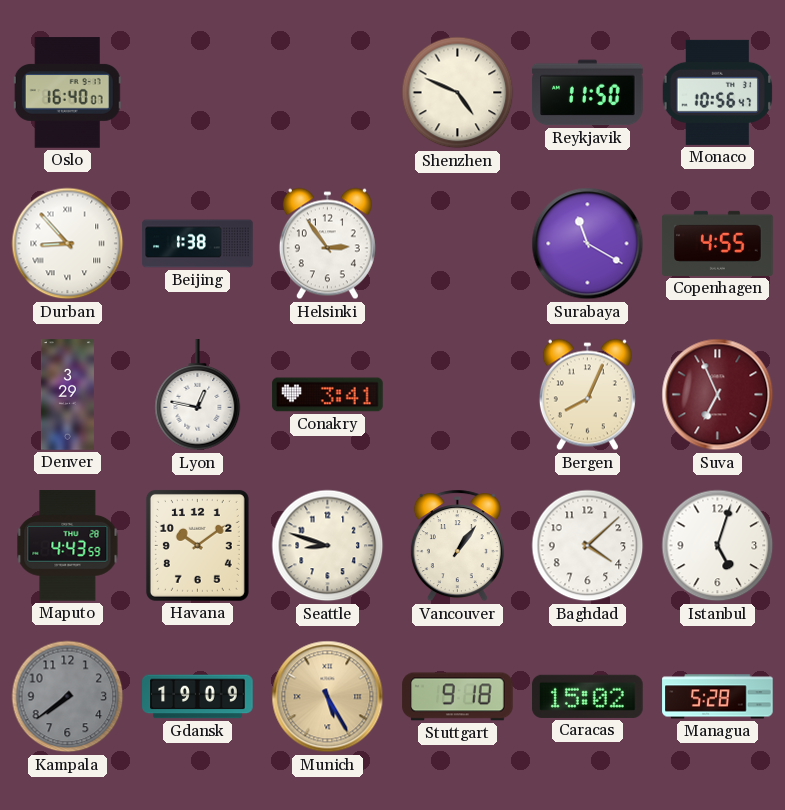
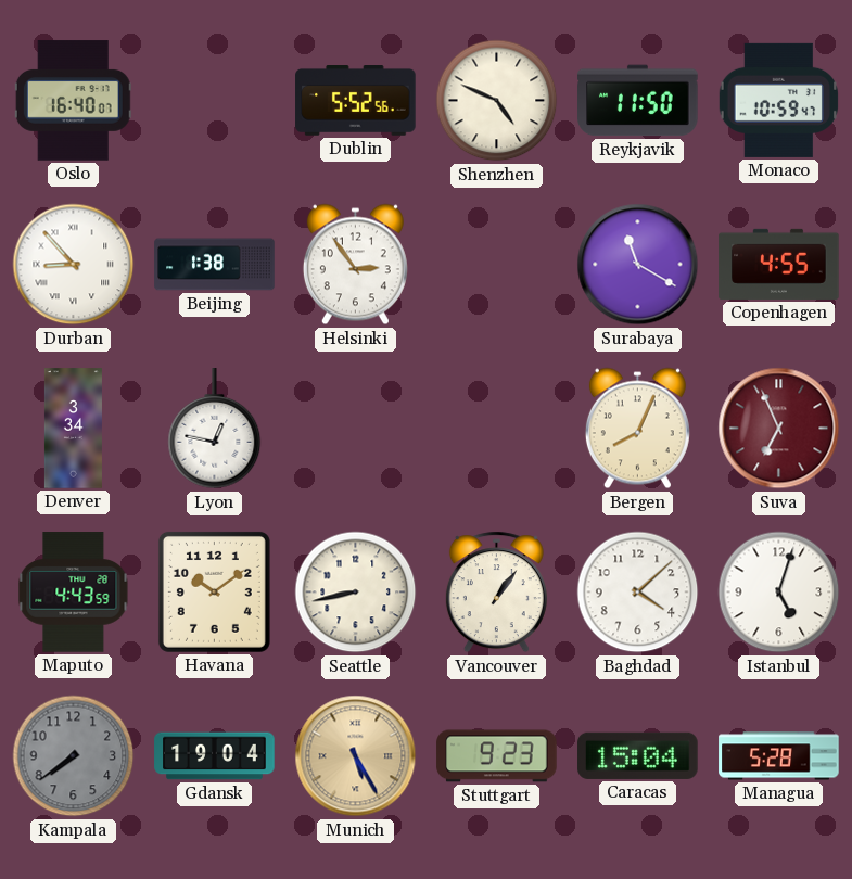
Dublin: none -> 5:52 (356, 101)
Monaco: 10:56 -> 10:59 (779, 100)
Denver: 3:29 -> 3:34 (73, 429)
Conakry: 3:41 -> none (328, 395)
Seattle: 8:48 -> 8:43 (356, 593)
Gdansk: 19:09 -> 19:04 (215, 756)
Stuttgart: 9:18 -> 9:23 (497, 756)
Caracas: 15:02 -> 15:04 (638, 755)
